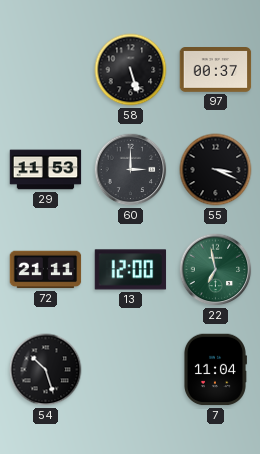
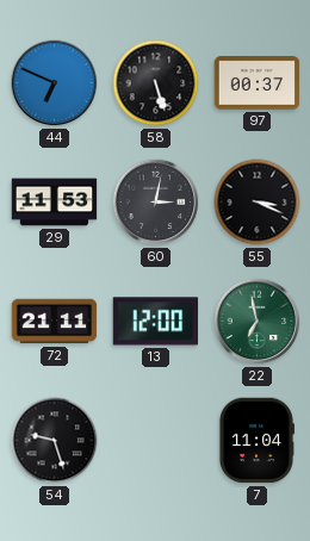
44: none -> 6:49 (55, 83)
60: 3:00 -> 3:02 (156, 203)
54: 10:27 -> 9:27 (55, 441)
